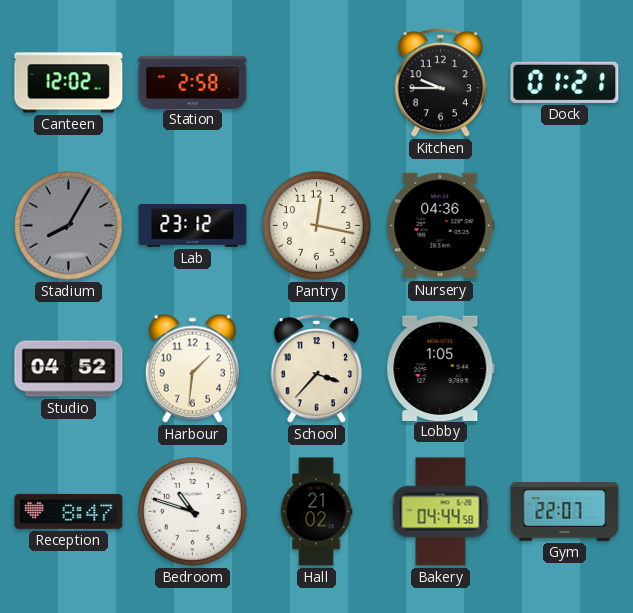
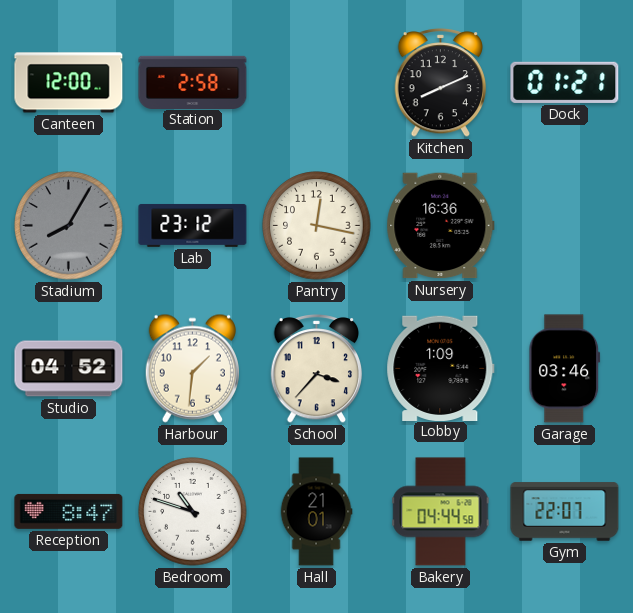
Canteen: 12:02 -> 12:00 (69, 83)
Kitchen: 9:45 -> 8:11 (441, 83)
Nursery: 04:36 -> 16:36 (441, 226)
Lobby: 1:05 -> 1:09 (441, 368)
Garage: none -> 03:46 (565, 369)
Hall: 21:02 -> 21:01 (316, 512)
